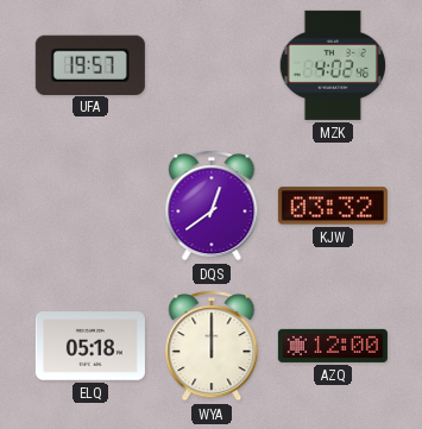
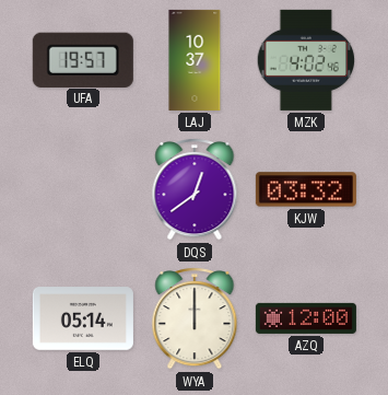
LAJ: none -> 10:37 (195, 60)
ELQ: 05:18 -> 05:14 (83, 318)
